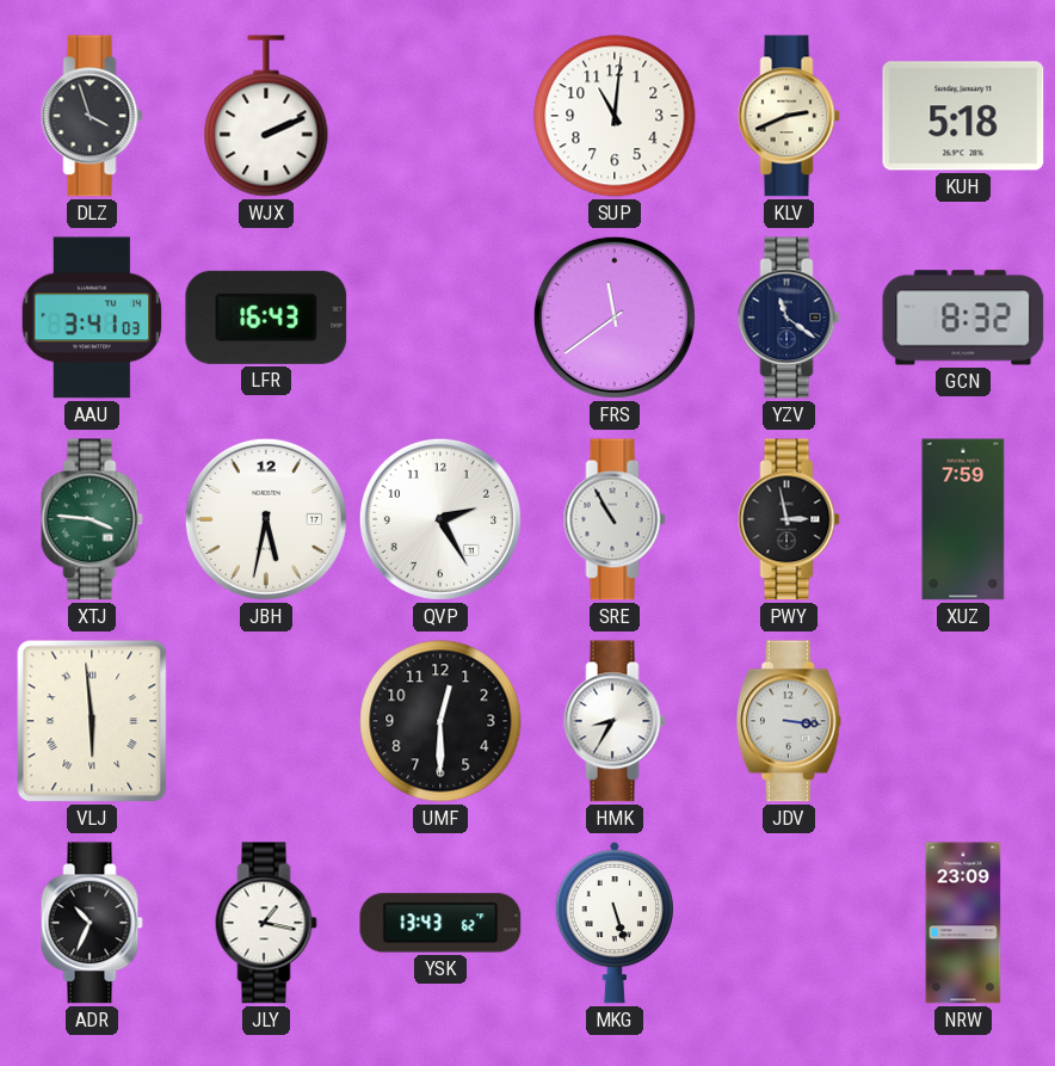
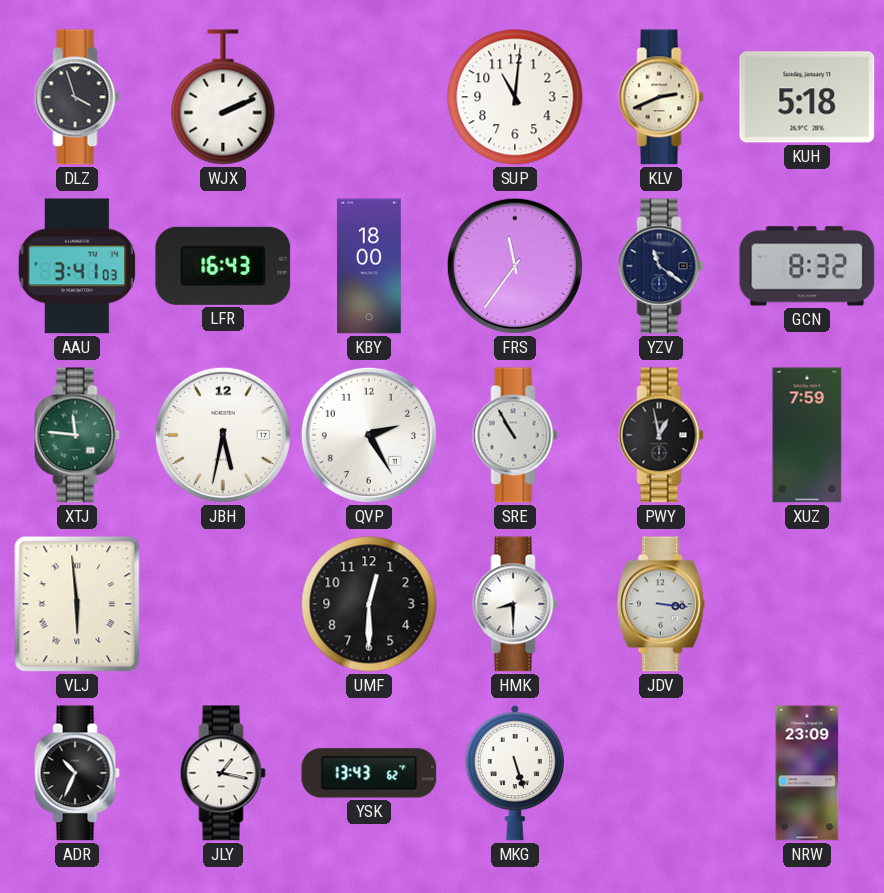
KBY: none -> 18:00 (369, 266)
FRS: 11:39 -> 11:36 (515, 266)
XTJ: 3:46 -> 11:46 (77, 435)
PWY: 2:58 -> 12:58 (661, 435)
HMK: 8:35 -> 8:30 (515, 604)
